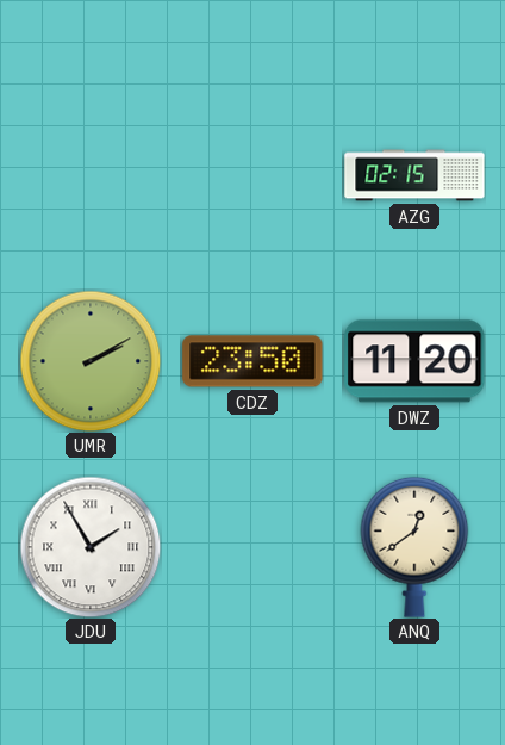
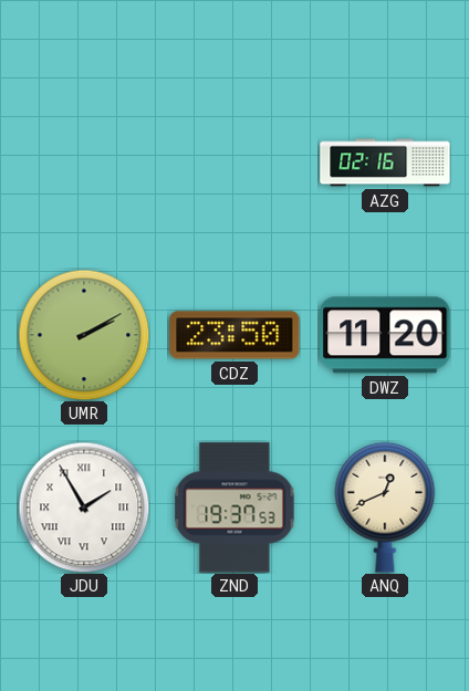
AZG: 02:15 -> 02:16 (385, 163)
ZND: none -> 19:37 (234, 507)
ANQ: 12:39 -> 12:41 (385, 507)
